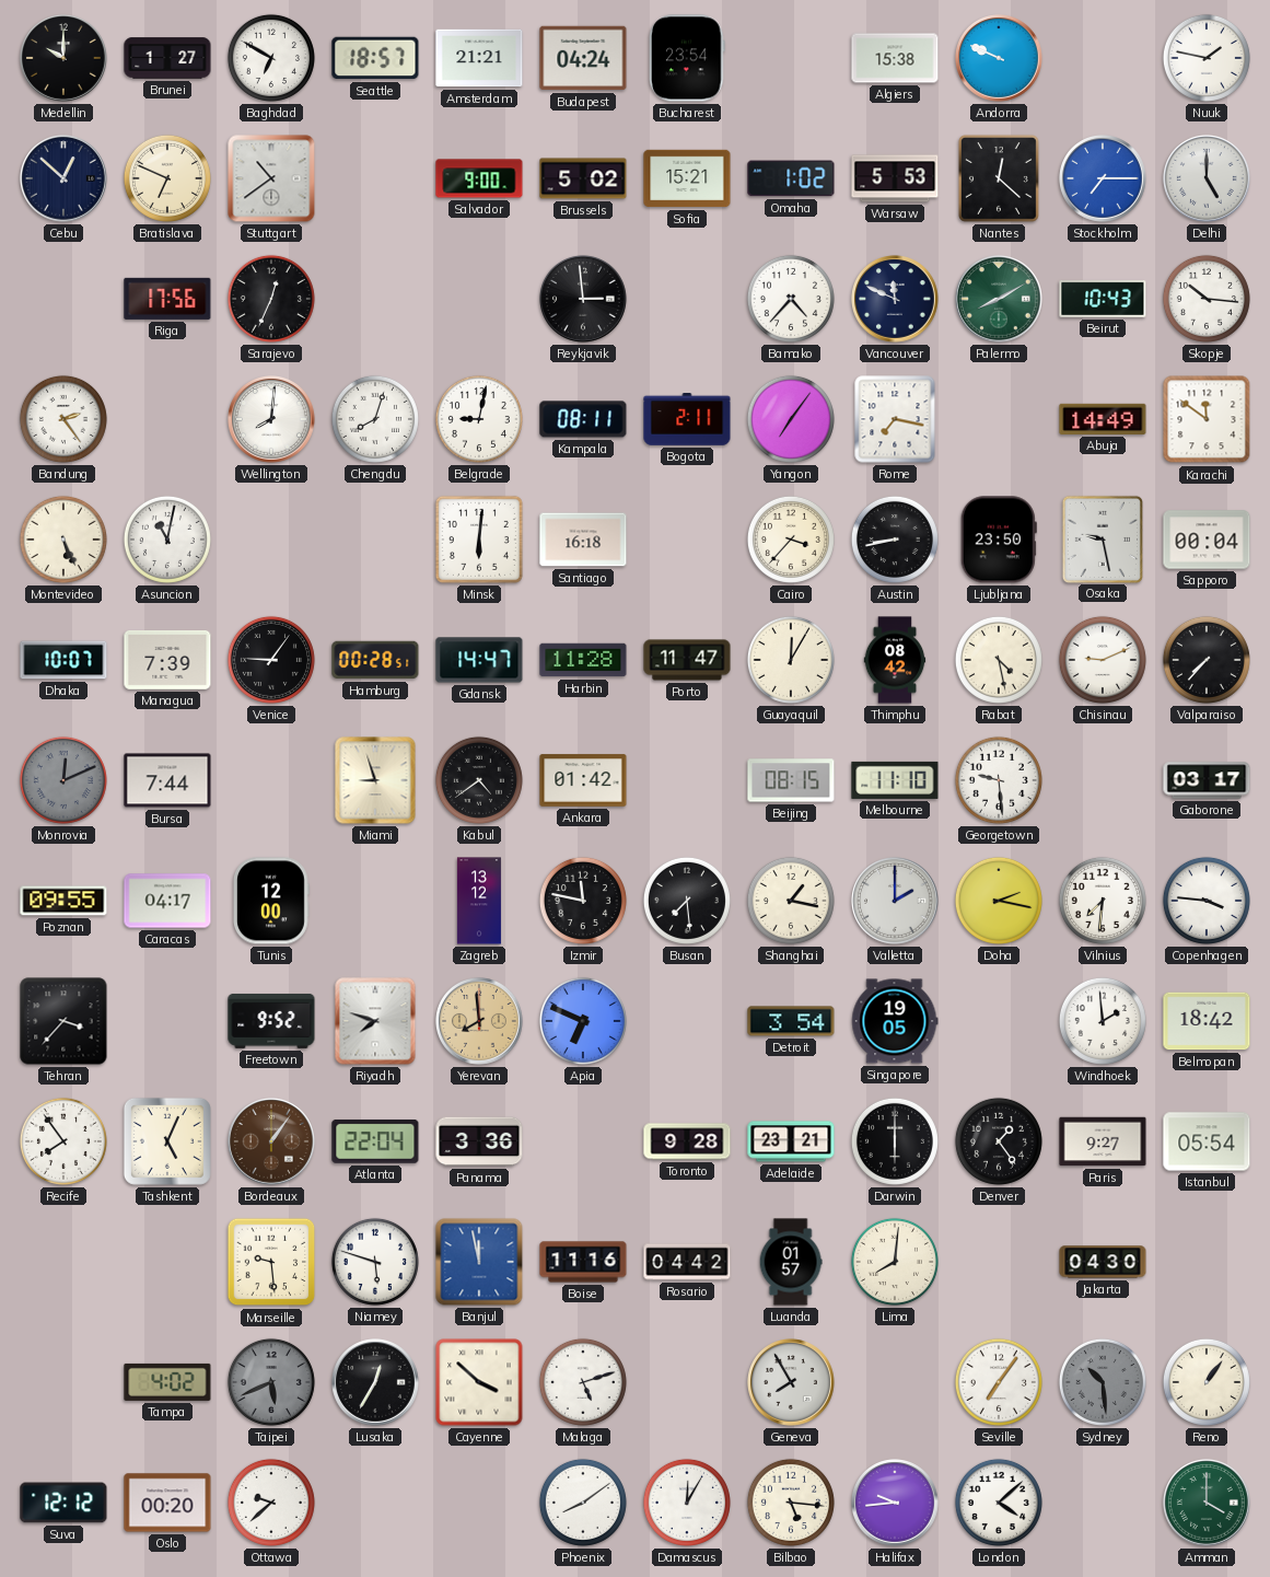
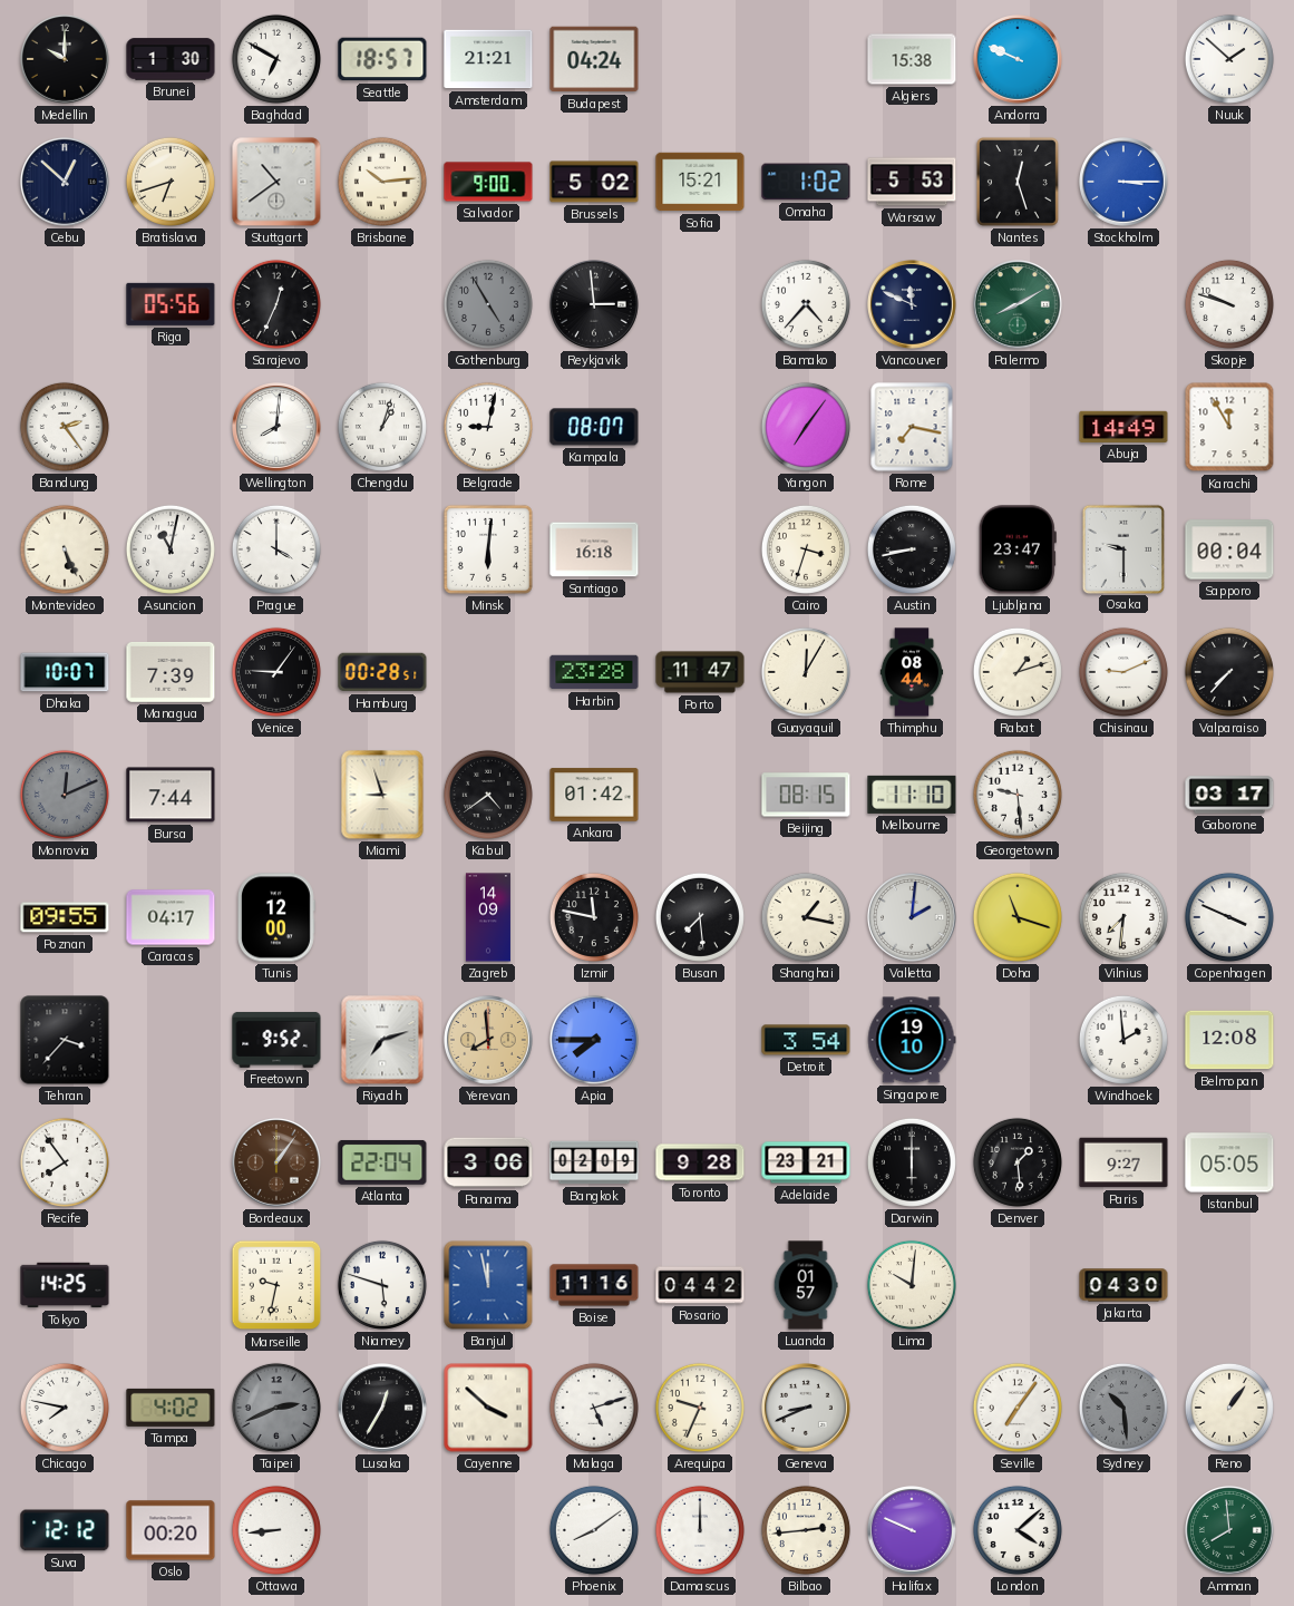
Brunei: 1:27 -> 1:30 (171, 59)
Bucharest: 23:54 -> none (687, 58)
Nuuk: 1:47 -> 1:52 (1229, 59)
Bratislava: 6:49 -> 6:42 (171, 182)
Brisbane: none -> 10:14 (382, 182)
Nantes: 12:22 -> 12:27 (1018, 182)
Stockholm: 7:15 -> 3:15 (1125, 183)
Delhi: 5:00 -> none (1208, 179)
Riga: 17:56 -> 05:56 (171, 304)
Gothenburg: none -> 4:55 (488, 304)
Beirut: 10:43 -> none (1103, 299)
Skopje: 10:16 -> 9:48 (1229, 304)
Chengdu: 8:03 -> 1:03 (382, 427)
Kampala: 08:11 -> 08:07 (594, 427)
Bogota: 2:11 -> none (687, 420)
Karachi: 11:51 -> 11:55 (1229, 427)
Prague: none -> 4:00 (276, 549)
Cairo: 3:37 -> 3:33 (806, 549)
Ljubljana: 23:50 -> 23:47 (1018, 549)
Osaka: 9:28 -> 9:30 (1122, 548)
Gdansk: 14:47 -> none (479, 660)
Harbin: 11:28 -> 23:28 (594, 672)
Thimphu: 08:42 -> 08:44 (912, 672)
Rabat: 4:28 -> 1:12 (1018, 672)
Zagreb: 13:12 -> 14:09 (488, 917)
Valletta: 2:00 -> 2:01 (913, 918)
Doha: 2:17 -> 11:18 (1018, 917)
Copenhagen: 3:46 -> 3:49 (1229, 917)
Riyadh: 7:48 -> 7:12 (382, 1040)
Apia: 6:49 -> 7:45 (594, 1040)
Singapore: 19:05 -> 19:10 (912, 1040)
Belmopan: 18:42 -> 12:08 (1229, 1040)
Tashkent: 5:04 -> none (167, 1141)
Panama: 3:36 -> 3:06 (488, 1162)
Bangkok: none -> 02:09 (594, 1162)
Denver: 1:24 -> 1:29 (1018, 1162)
Istanbul: 05:54 -> 05:05 (1229, 1162)
Tokyo: none -> 14:25 (65, 1285)
Marseille: 9:29 -> 9:32 (276, 1285)
Lima: 8:01 -> 10:01 (912, 1285)
Chicago: none -> 7:47 (65, 1408)
Taipei: 5:41 -> 2:41 (276, 1408)
Arequipa: none -> 9:34 (700, 1408)
Geneva: 7:55 -> 8:41 (807, 1409)
Ottawa: 9:38 -> 8:44 (276, 1530)
Damascus: 12:05 -> 12:00 (700, 1530)
Bilbao: 5:16 -> 2:44 (806, 1530)
Halifax: 9:44 -> 9:49 (913, 1531)
Amman: 4:00 -> 7:59 (1230, 1531)
